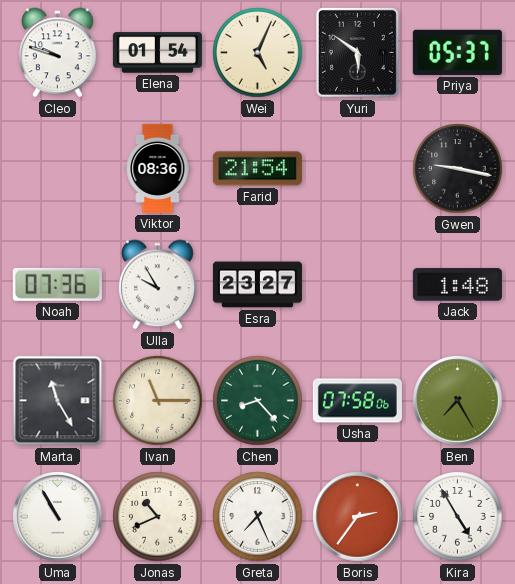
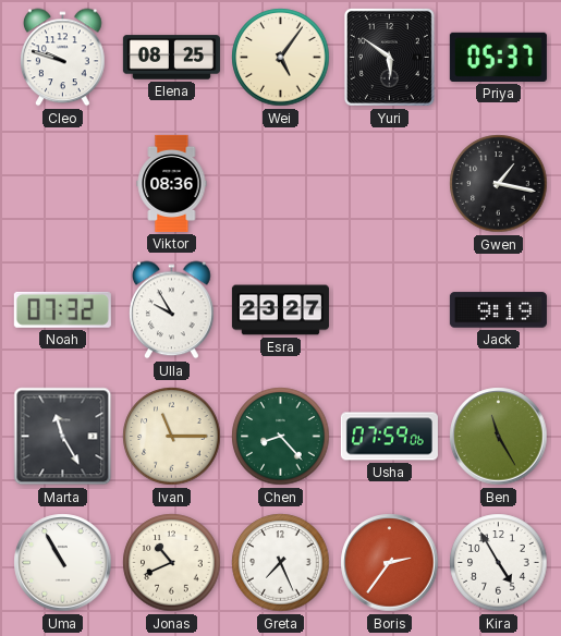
Elena: 01:54 -> 08:25 (171, 58)
Wei: 5:04 -> 5:06 (281, 58)
Farid: 21:54 -> none (257, 169)
Gwen: 9:17 -> 1:17 (499, 184)
Noah: 07:36 -> 07:32 (62, 309)
Jack: 1:48 -> 9:19 (498, 310)
Usha: 07:58 -> 07:59 (389, 437)
Ben: 7:25 -> 11:25 (499, 437)
